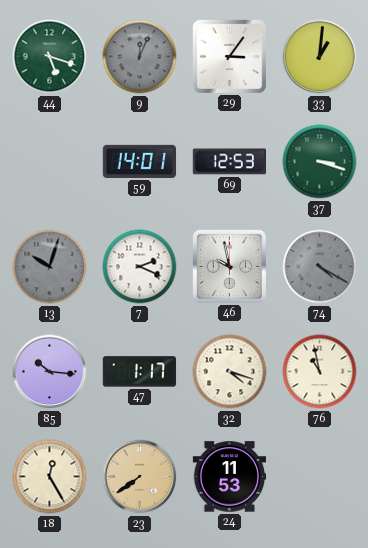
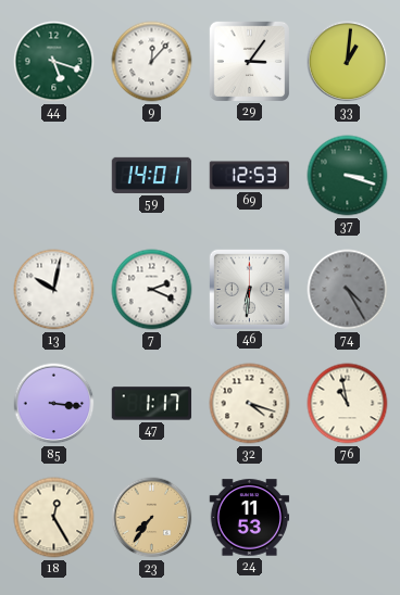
9: 12:04 -> 12:07 (152, 62)
9 dial: grey -> white (152, 62)
13: 10:03 -> 10:02 (54, 290)
13 dial: grey -> white (54, 290)
46: 9:58 -> 6:31 (249, 289)
74: 4:20 -> 4:25 (348, 290)
85: 10:16 -> 3:16 (54, 404)
23: 7:39 -> 7:36 (152, 518)
